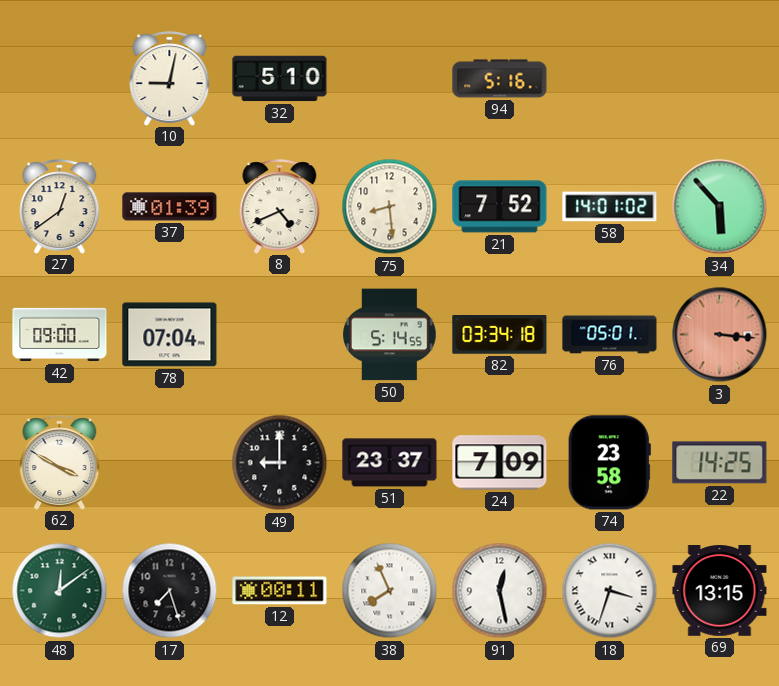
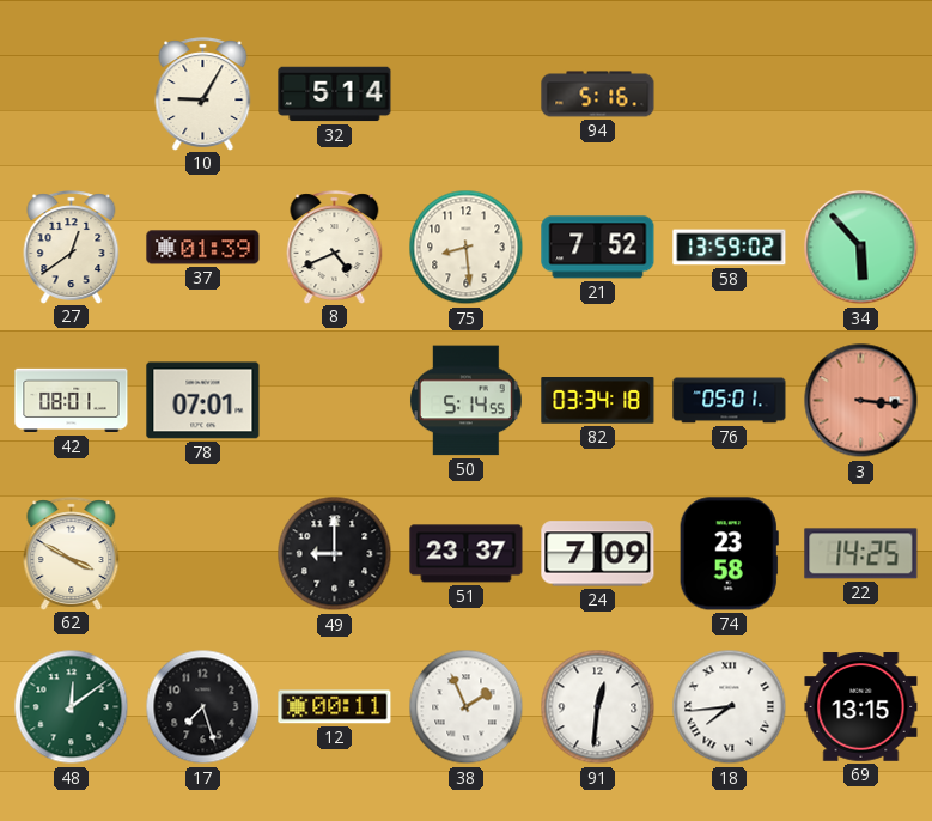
10: 9:02 -> 9:05 (203, 93)
32: 5:10 -> 5:14 (335, 95)
58: 14:01 -> 13:59 (730, 248)
42: 09:00 -> 08:01 (72, 401)
78: 07:04 -> 07:01 (203, 401)
38: 7:56 -> 1:56 (467, 707)
91: 12:28 -> 12:31 (598, 707)
18: 3:33 -> 7:44 (730, 707)
